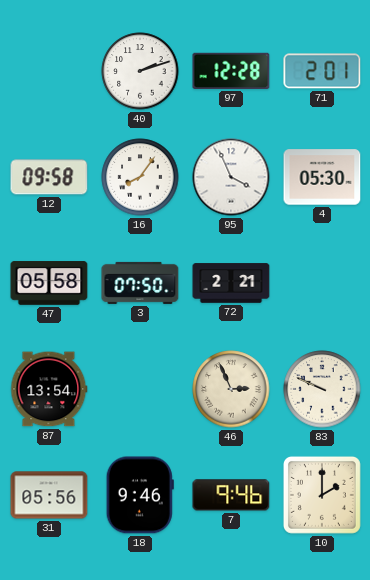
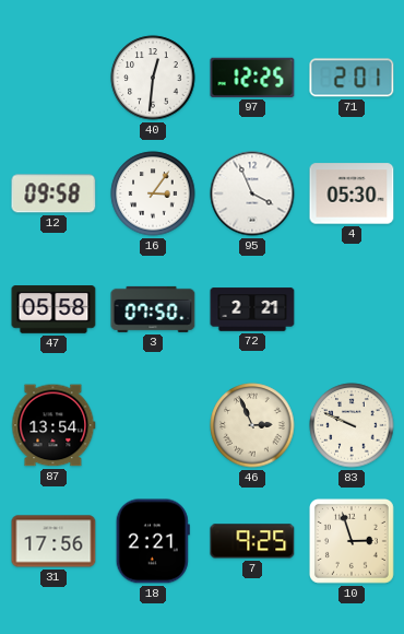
40: 2:12 -> 12:31 (153, 78)
97: 12:28 -> 12:25 (252, 78)
16: 8:06 -> 3:06 (153, 193)
31: 05:56 -> 17:56 (54, 541)
18: 9:46 -> 2:21 (153, 541)
7: 9:46 -> 9:25 (252, 541)
10: 2:00 -> 2:57 (352, 541)
